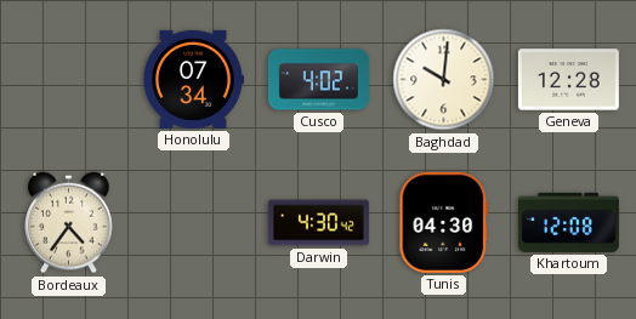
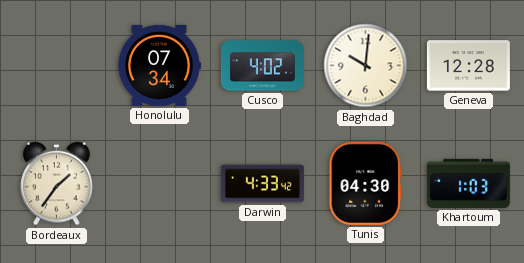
Bordeaux: 4:36 -> 1:36 (57, 184)
Darwin: 4:30 -> 4:33 (262, 184)
Khartoum: 12:08 -> 1:03 (468, 183)
